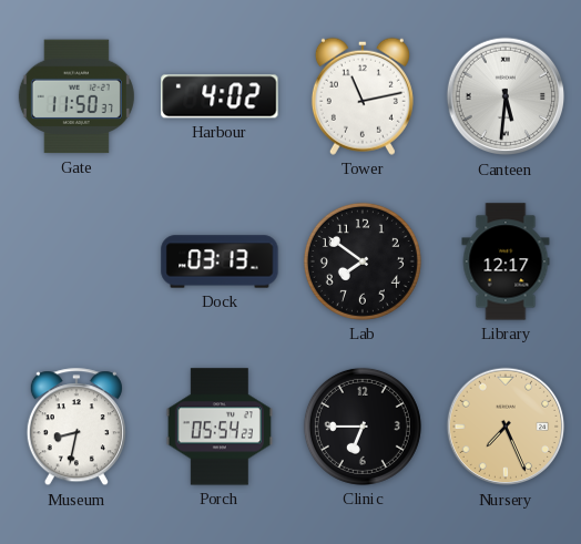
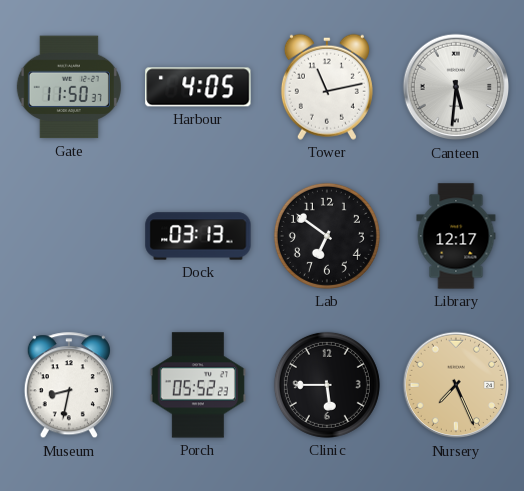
Harbour: 4:02 -> 4:05 (198, 87)
Lab: 7:51 -> 6:51 (327, 236)
Porch: 05:54 -> 05:52 (198, 385)
Clinic: 6:45 -> 5:45 (327, 385)
